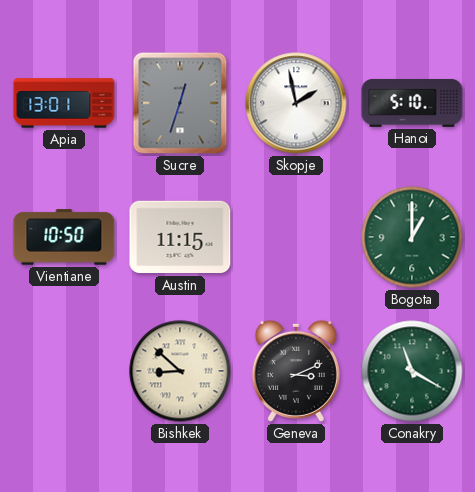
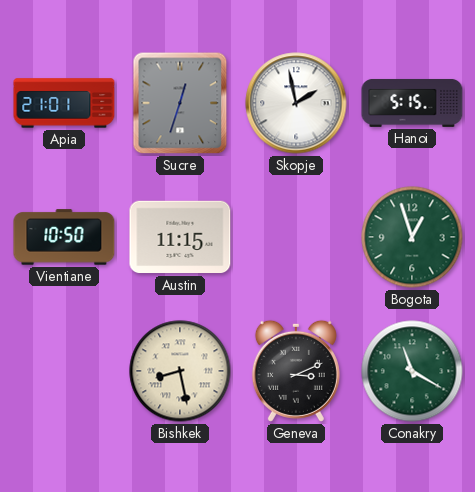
Apia: 13:01 -> 21:01 (64, 103)
Hanoi: 5:10 -> 5:15 (412, 103)
Bogota: 1:00 -> 12:57 (412, 237)
Bishkek: 8:52 -> 8:28 (180, 371)
